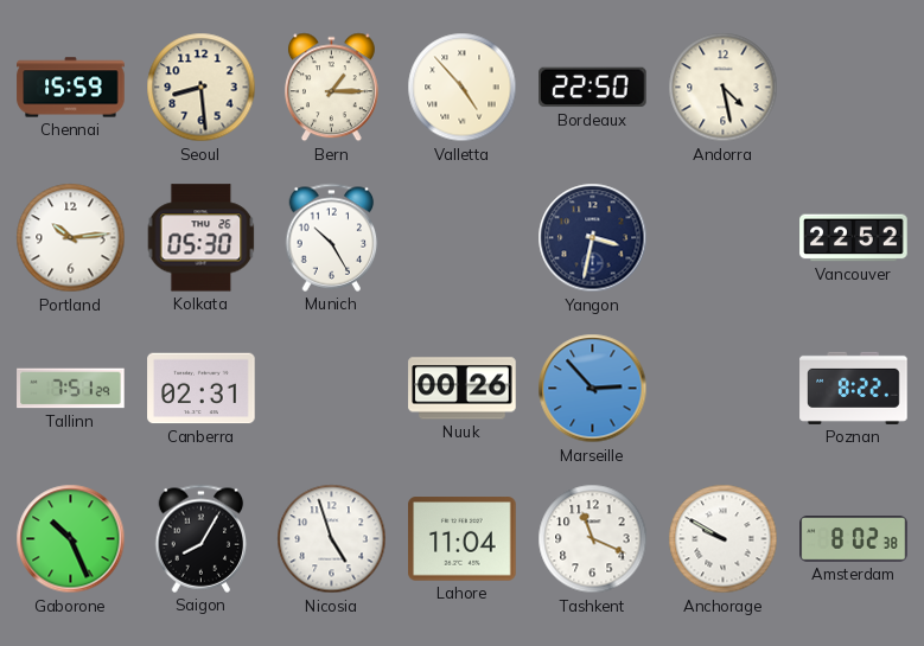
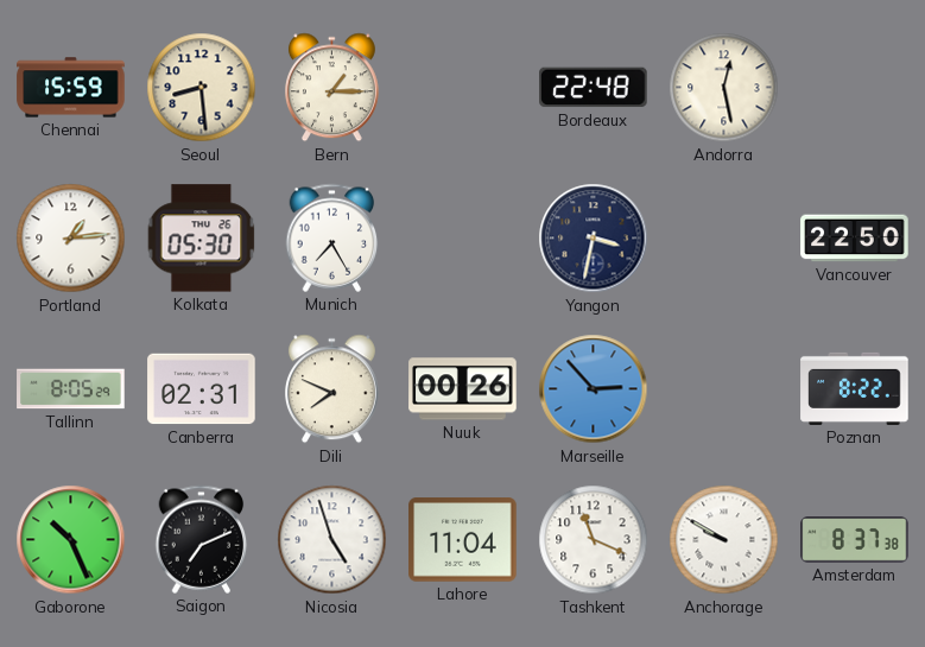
Valletta: 4:53 -> none (463, 88)
Bordeaux: 22:50 -> 22:48 (594, 88)
Andorra: 4:28 -> 12:28 (724, 88)
Portland: 10:14 -> 1:14 (71, 239)
Munich: 10:25 -> 7:25 (332, 237)
Vancouver: 22:52 -> 22:50 (855, 239)
Tallinn: 7:51 -> 8:05 (71, 389)
Dili: none -> 7:49 (331, 389)
Saigon: 8:05 -> 7:11 (202, 539)
Amsterdam: 8:02 -> 8:37 (855, 540)
